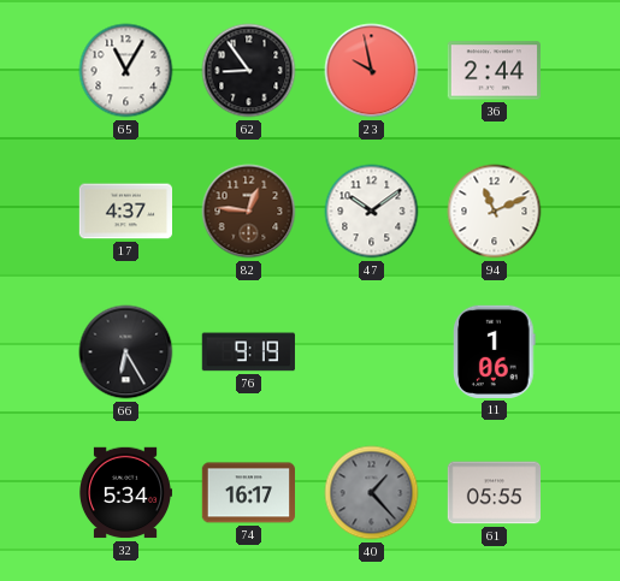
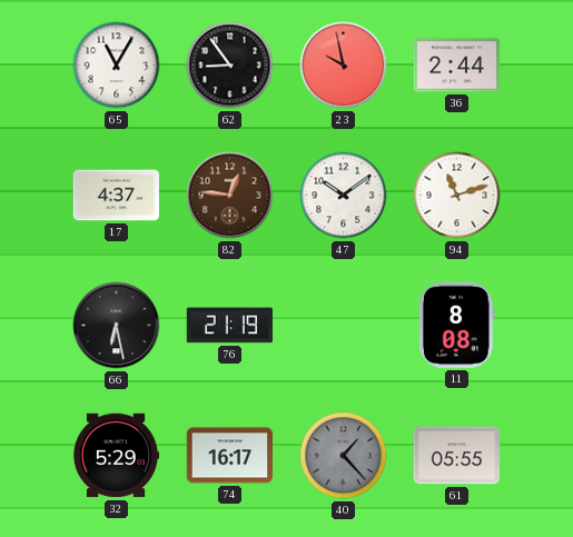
94: 11:11 -> 11:12 (457, 196)
66: 6:25 -> 6:28 (117, 326)
76: 9:19 -> 21:19 (229, 326)
11: 1:06 -> 8:08 (457, 325)
32: 5:34 -> 5:29 (115, 456)
